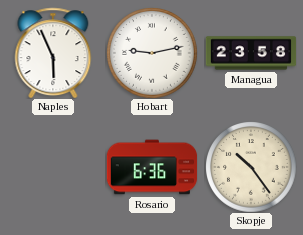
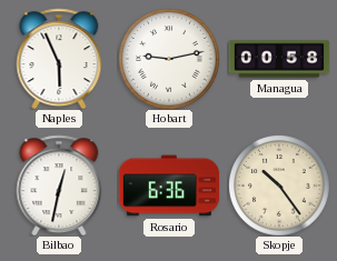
Managua: 23:58 -> 00:58 (279, 59)
Bilbao: none -> 12:32 (59, 185)
